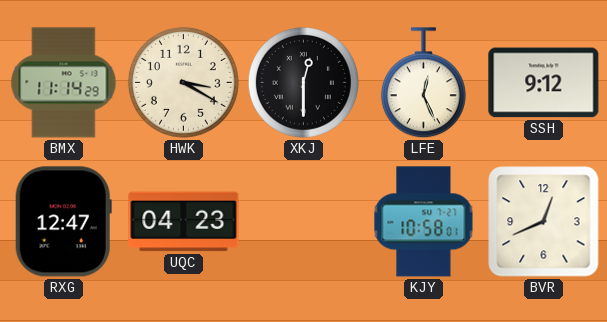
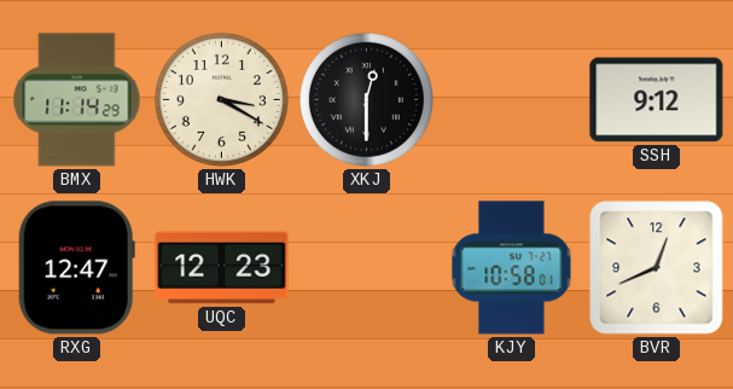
LFE: 12:26 -> none (423, 83)
UQC: 04:23 -> 12:23 (222, 268)
